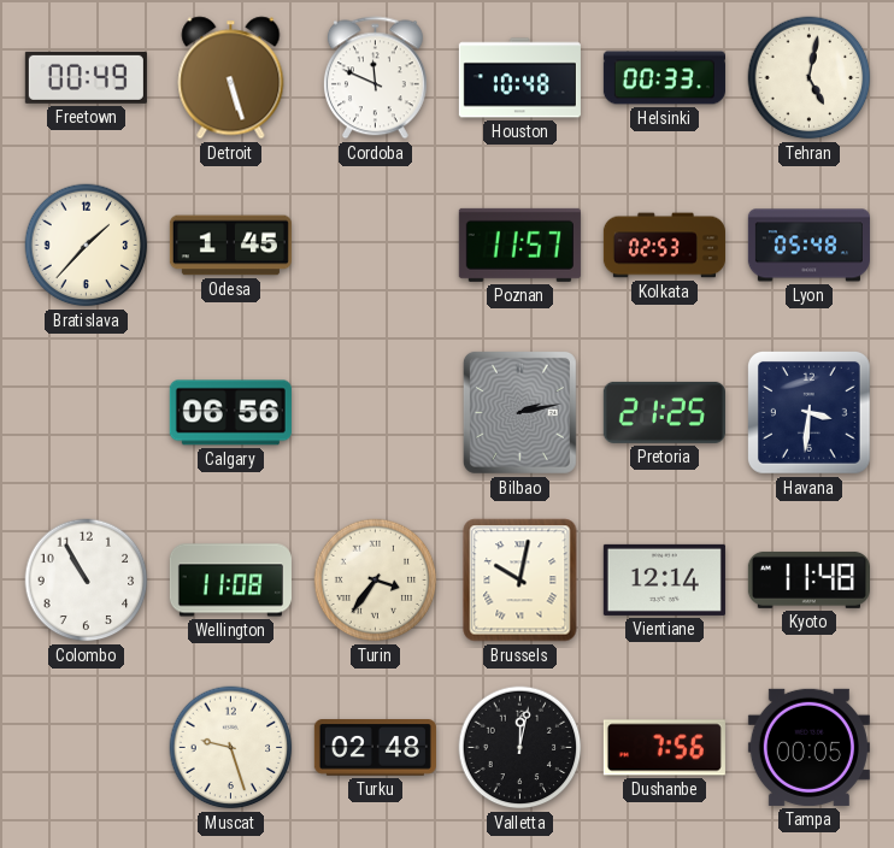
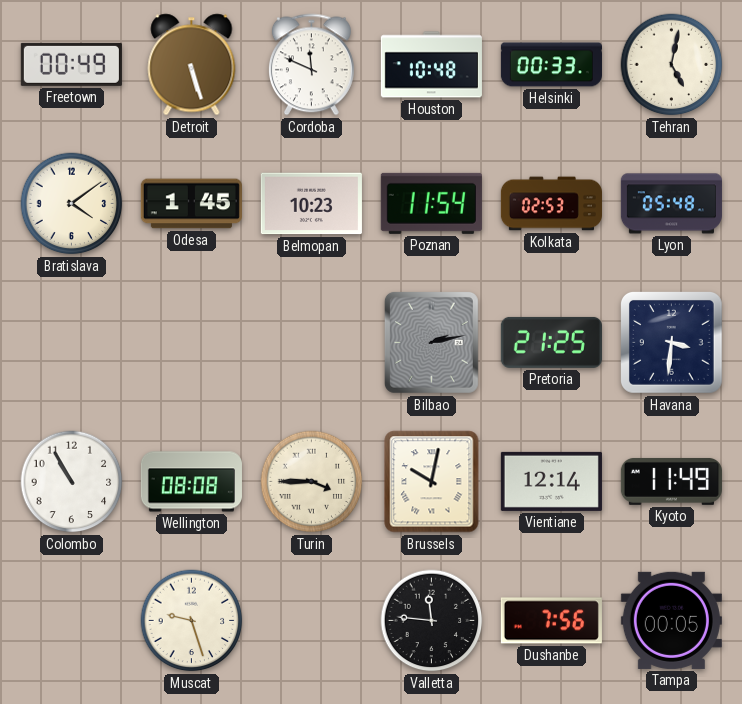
Bratislava: 1:37 -> 4:09 (72, 204)
Belmopan: none -> 10:23 (311, 204)
Poznan: 11:57 -> 11:54 (431, 203)
Calgary: 06:56 -> none (230, 413)
Wellington: 11:08 -> 08:08 (191, 482)
Turin: 3:36 -> 3:45 (312, 482)
Kyoto: 11:48 -> 11:49 (671, 481)
Turku: 02:48 -> none (375, 748)
Valletta: 12:02 -> 11:46 (432, 621)
